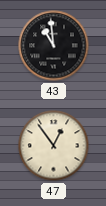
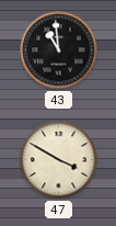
47: 12:54 -> 3:50 (59, 160)
